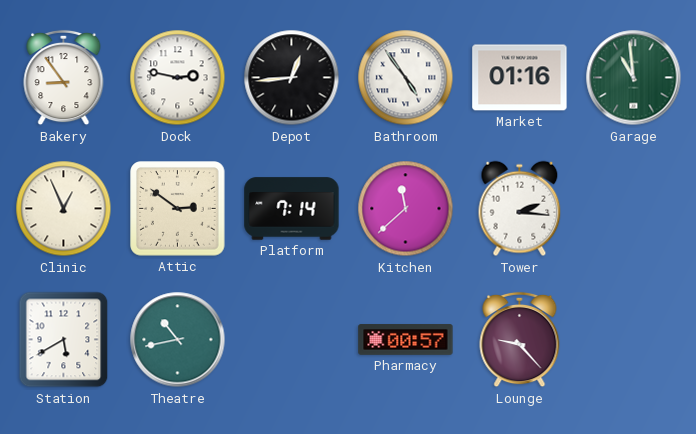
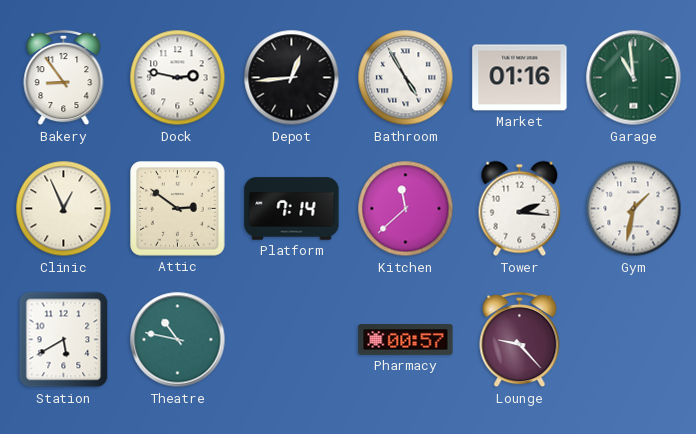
Bathroom: 4:54 -> 4:55 (406, 78)
Gym: none -> 1:32 (634, 209)
Theatre: 10:43 -> 10:47 (178, 340)
